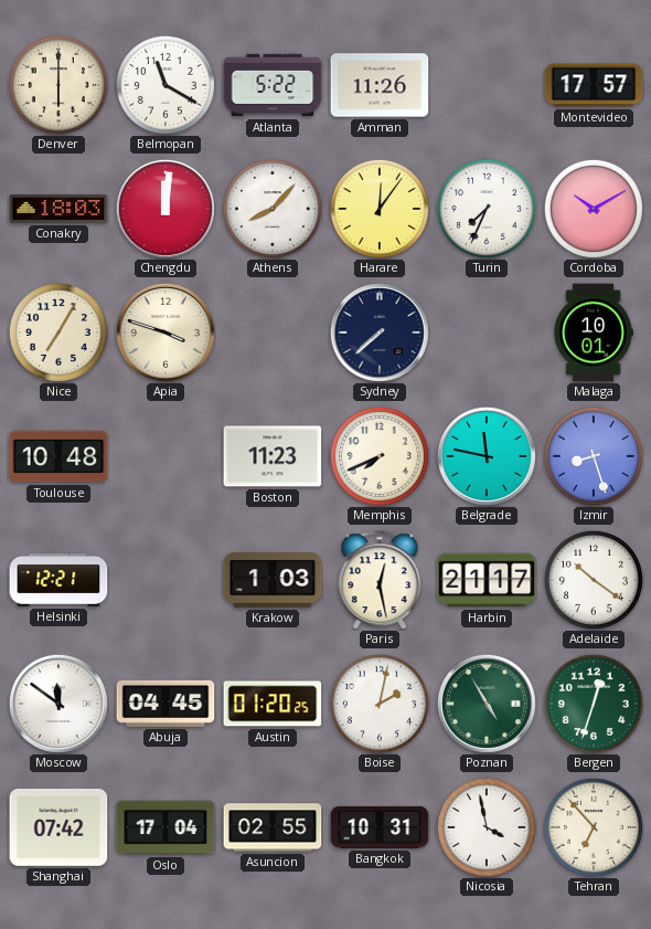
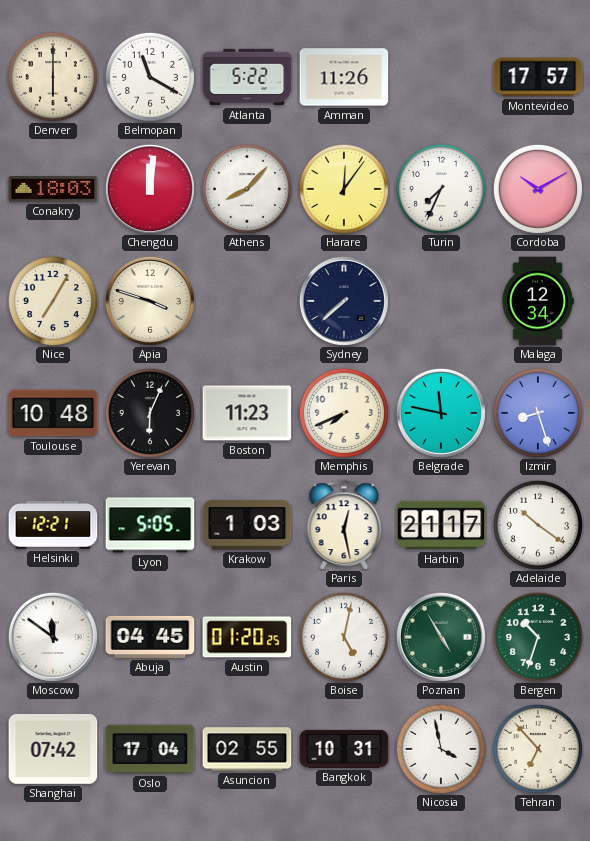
Malaga: 10:01 -> 12:34 (538, 301)
Yerevan: none -> 6:04 (150, 413)
Lyon: none -> 5:05 (150, 525)
Boise: 2:02 -> 5:02 (344, 637)
Bergen: 12:33 -> 10:33 (538, 637)
